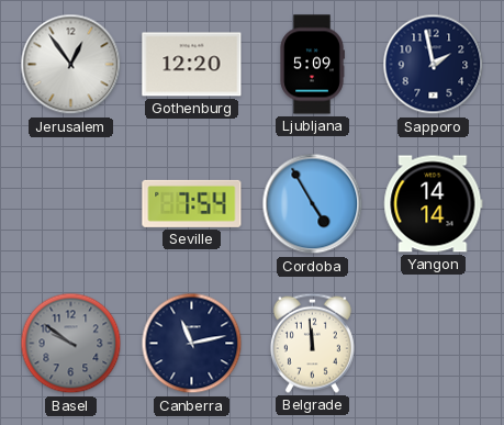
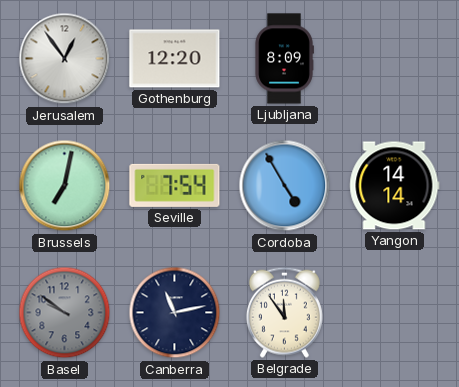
Ljubljana: 5:09 -> 8:09 (284, 59)
Sapporo: 1:58 -> none (434, 65)
Brussels: none -> 7:02 (65, 186)
Belgrade: 11:59 -> 11:54 (284, 312)
